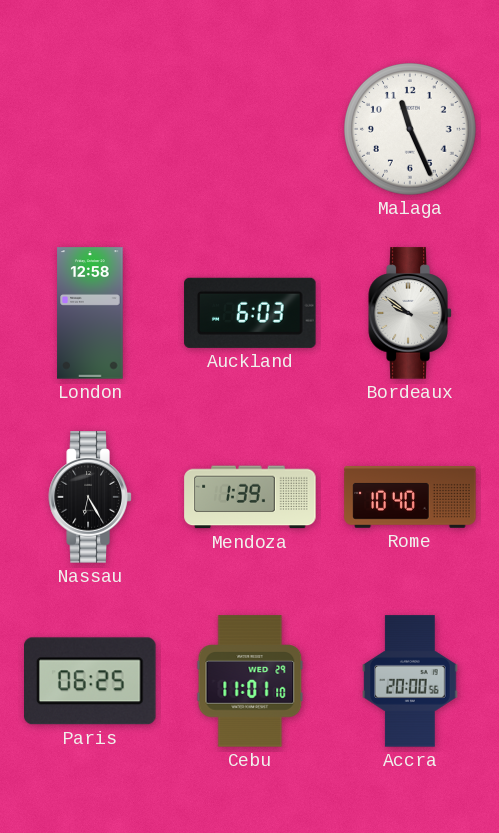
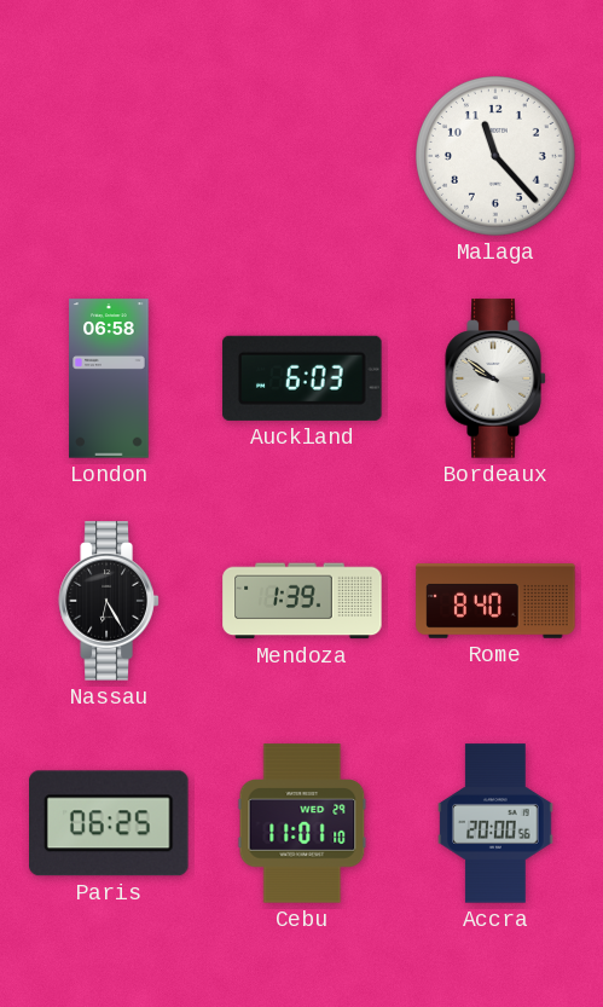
Malaga: 11:26 -> 11:23 (497, 157)
London: 12:58 -> 06:58 (109, 378)
Rome: 10:40 -> 8:40 (495, 602)
